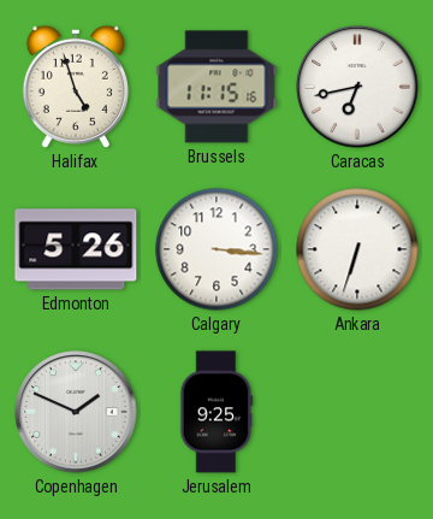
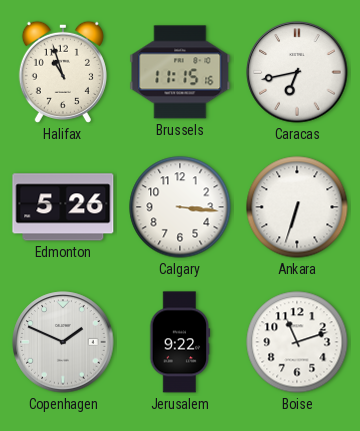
Halifax: 4:57 -> 10:57 (63, 72)
Jerusalem: 9:25 -> 9:22 (180, 342)
Boise: none -> 11:12 (297, 342)
